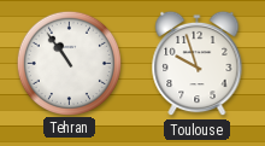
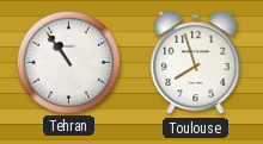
Toulouse: 9:57 -> 7:57 (196, 63)
